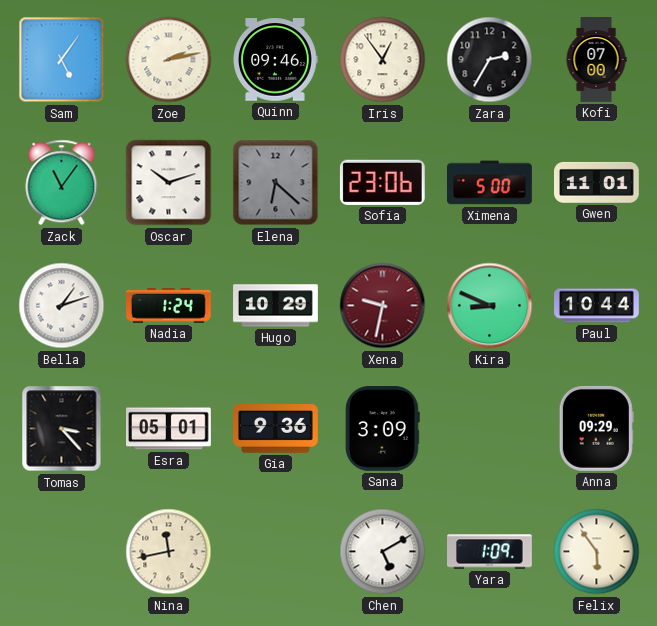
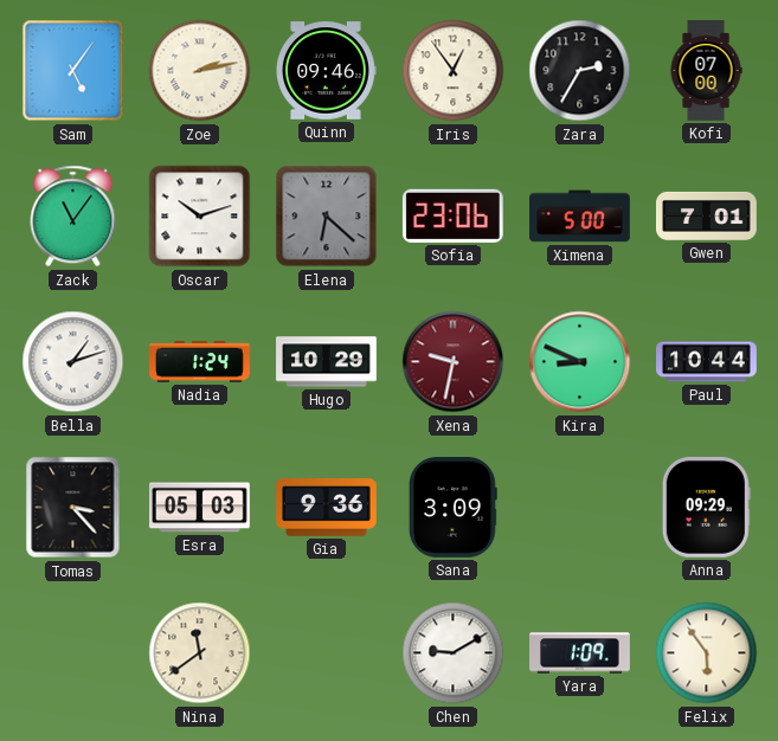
Gwen: 11:01 -> 7:01 (707, 215)
Esra: 05:01 -> 05:03 (200, 508)
Nina: 11:43 -> 11:39 (200, 653)
Chen: 5:10 -> 9:10 (454, 653)
